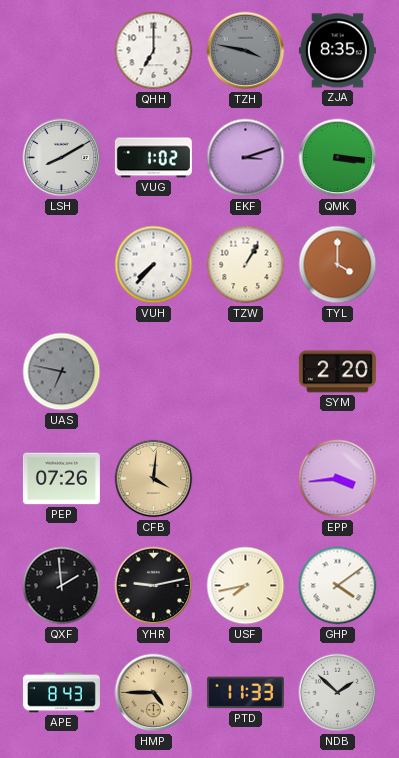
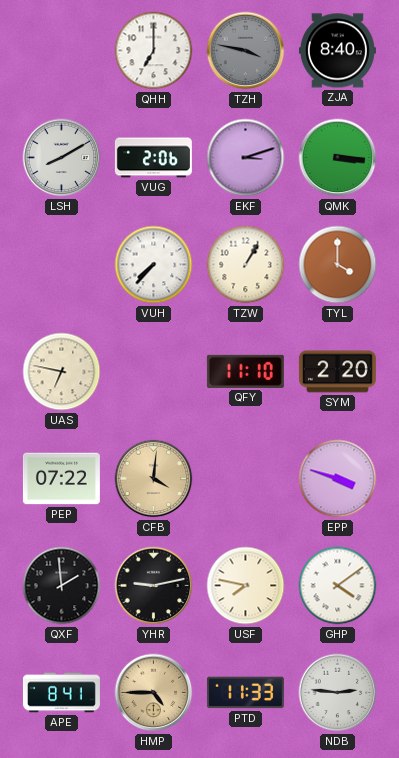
ZJA: 8:35 -> 8:40 (337, 51)
VUG: 1:02 -> 2:06 (153, 158)
UAS dial: grey -> cream (62, 372)
QFY: none -> 11:10 (245, 371)
PEP: 07:26 -> 07:22 (61, 479)
EPP: 3:44 -> 3:48 (338, 479)
USF: 7:43 -> 7:47 (246, 586)
APE: 8:43 -> 8:41 (61, 693)
NDB: 1:52 -> 2:46 (338, 693)
